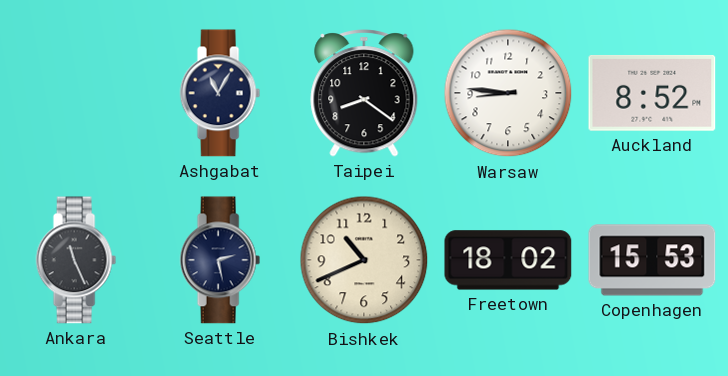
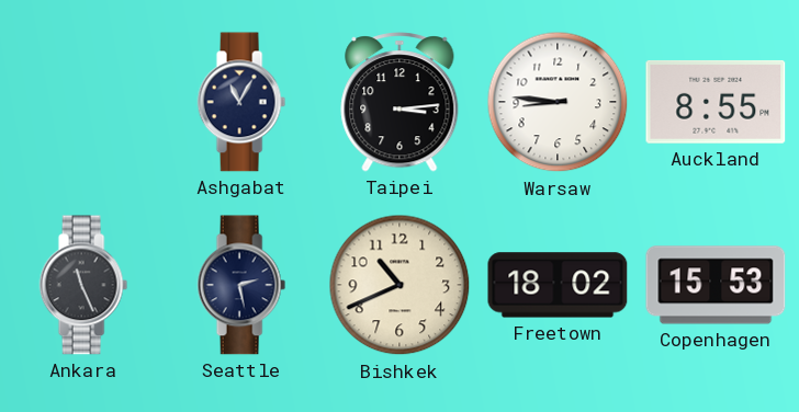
Taipei: 8:21 -> 3:14 (400, 102)
Auckland: 8:52 -> 8:55 (716, 102)
